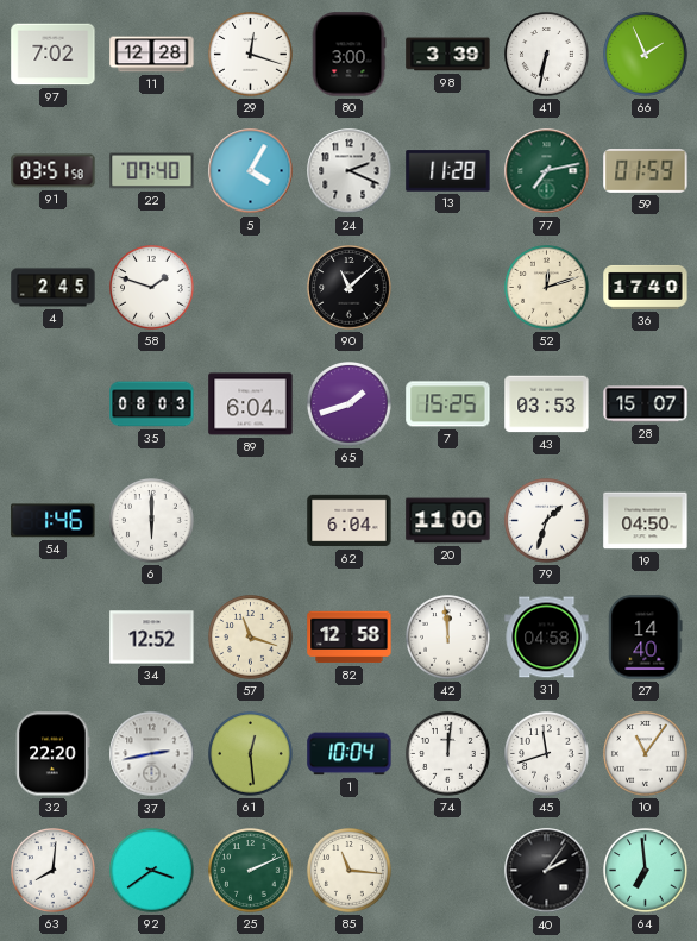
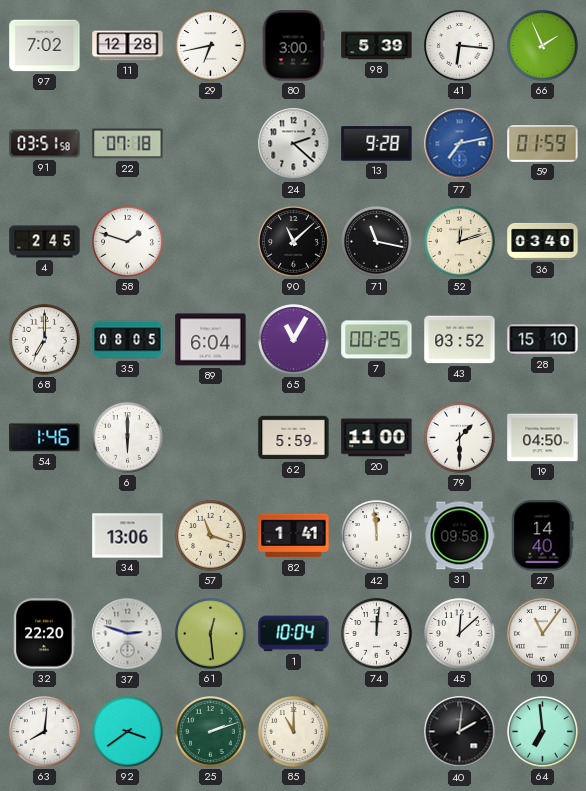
29: 12:18 -> 6:43 (211, 46)
98: 3:39 -> 5:39 (377, 46)
41: 6:32 -> 6:16 (460, 46)
22: 07:40 -> 07:18 (128, 144)
5: 4:05 -> none (251, 171)
24: 2:19 -> 2:22 (294, 144)
13: 11:28 -> 9:28 (377, 144)
77 dial: green -> blue (460, 144)
71: none -> 11:17 (377, 242)
36: 17:40 -> 03:40 (543, 241)
68: none -> 7:00 (45, 340)
35: 08:03 -> 08:05 (128, 340)
65: 1:42 -> 11:05 (294, 340)
7: 15:25 -> 00:25 (377, 340)
43: 03:53 -> 03:52 (460, 340)
28: 15:07 -> 15:10 (543, 340)
62: 6:04 -> 5:59 (294, 438)
79: 1:33 -> 1:30 (460, 438)
34: 12:52 -> 13:06 (128, 536)
82: 12:58 -> 1:41 (294, 536)
31: 04:58 -> 09:58 (460, 536)
37: 2:43 -> 2:48 (128, 634)
45: 11:42 -> 12:08 (460, 634)
25: 2:11 -> 2:12 (211, 732)
85: 11:16 -> 11:00 (294, 732)
40: 2:06 -> 2:01 (460, 732)
